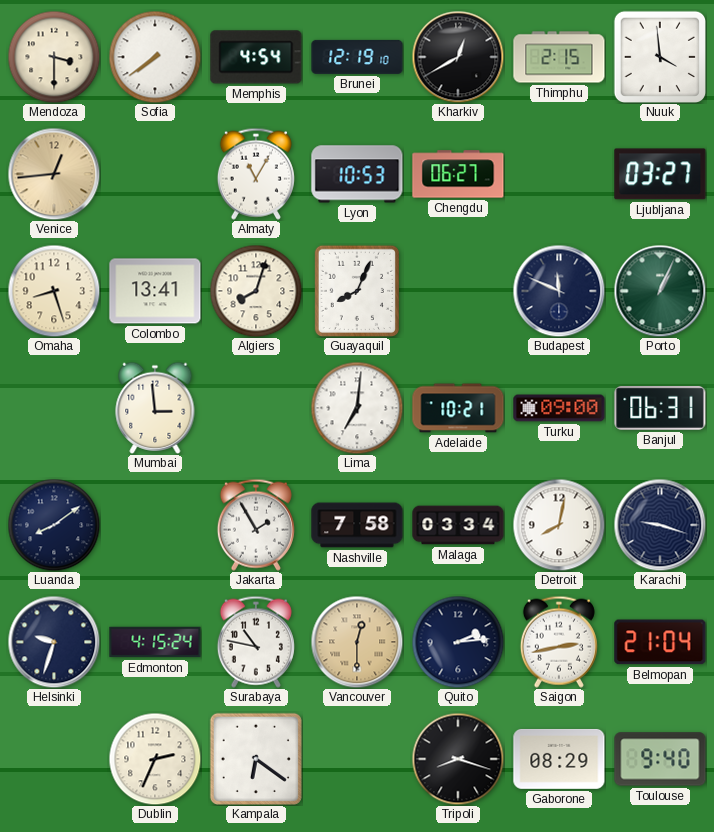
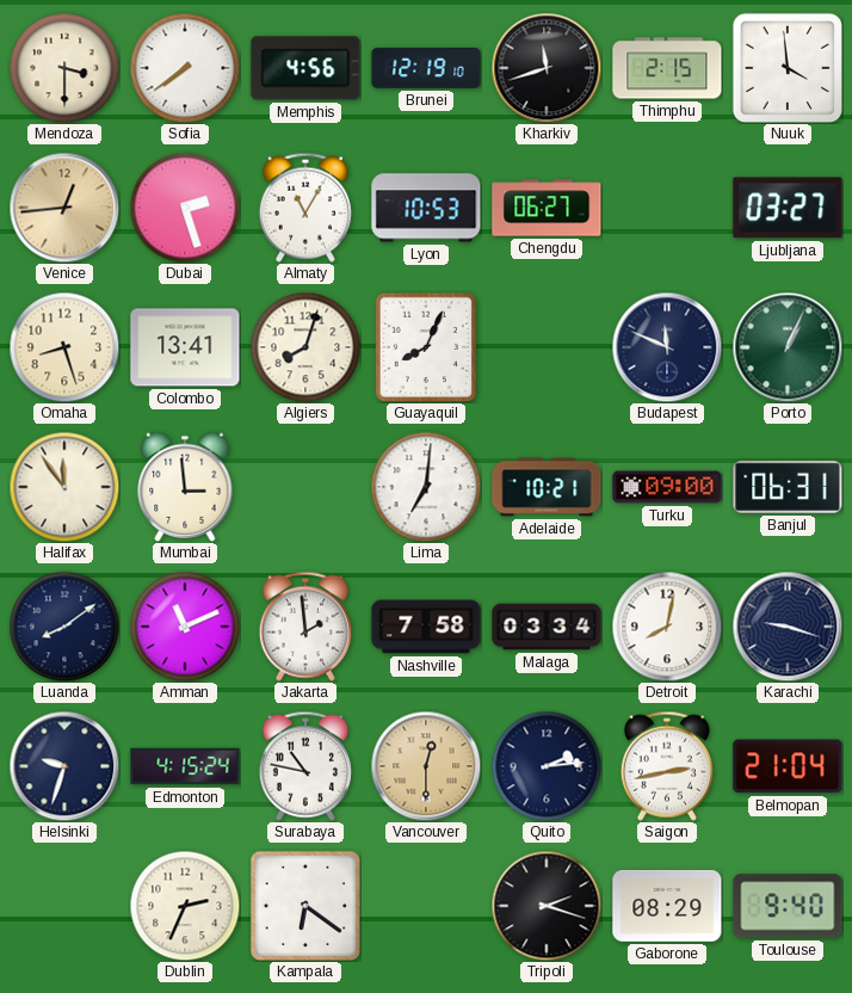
Memphis: 4:54 -> 4:56 (305, 68)
Kharkiv: 12:40 -> 11:42 (547, 68)
Dubai: none -> 2:27 (185, 208)
Halifax: none -> 11:54 (64, 487)
Amman: none -> 11:11 (185, 627)
Jakarta: 1:55 -> 1:59 (305, 627)
Tripoli: 8:18 -> 2:18 (547, 906)
